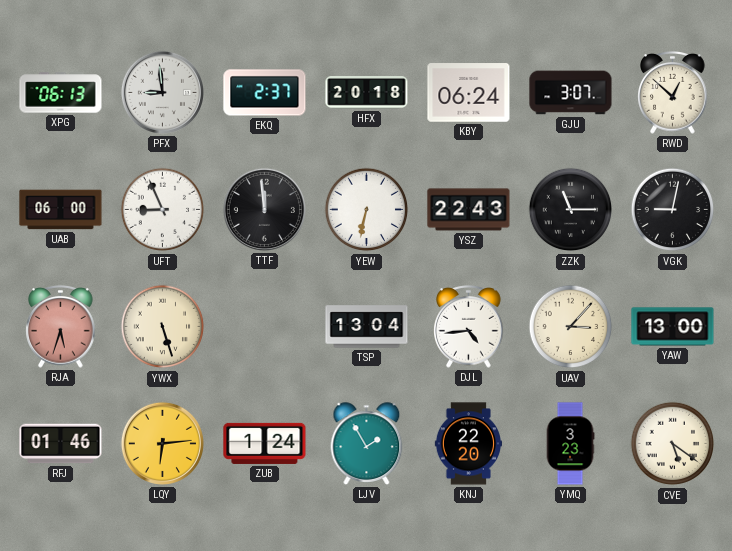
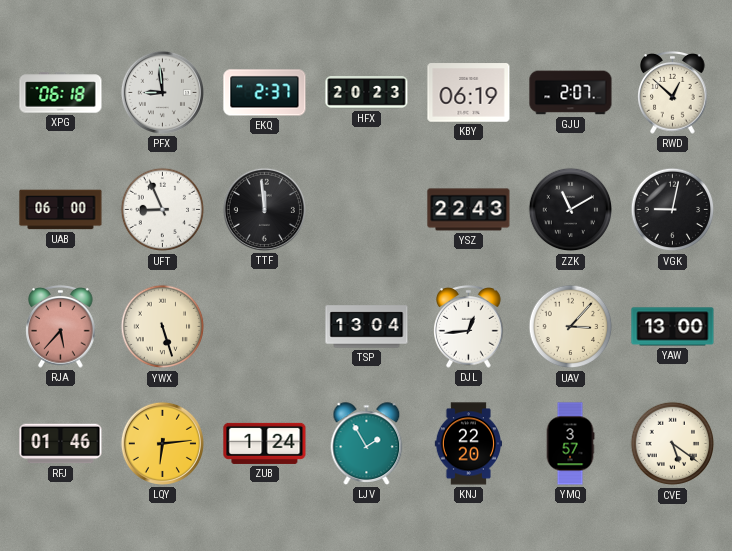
XPG: 06:13 -> 06:18 (61, 93)
HFX: 20:18 -> 20:23 (367, 93)
KBY: 06:24 -> 06:19 (469, 93)
GJU: 3:07 -> 2:07 (571, 93)
YEW: 6:32 -> none (367, 210)
ZZK: 11:15 -> 11:10 (571, 210)
RJA: 5:33 -> 5:37 (61, 327)
DJL: 4:44 -> 12:44 (469, 327)
YMQ: 3:23 -> 3:57 (570, 444)
